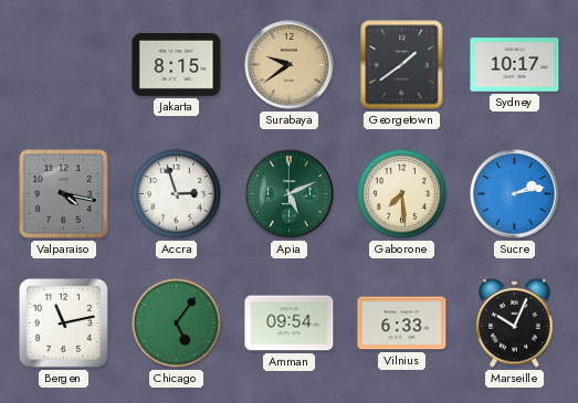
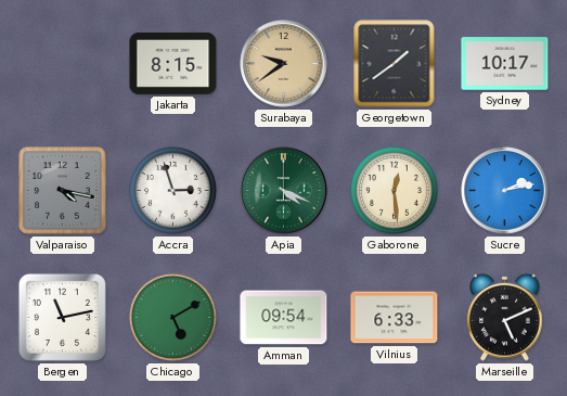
Apia: 5:11 -> 4:19 (284, 191)
Gaborone: 7:29 -> 12:29 (394, 190)
Chicago: 5:06 -> 5:10 (172, 317)
Marseille: 10:04 -> 5:11 (505, 317)
